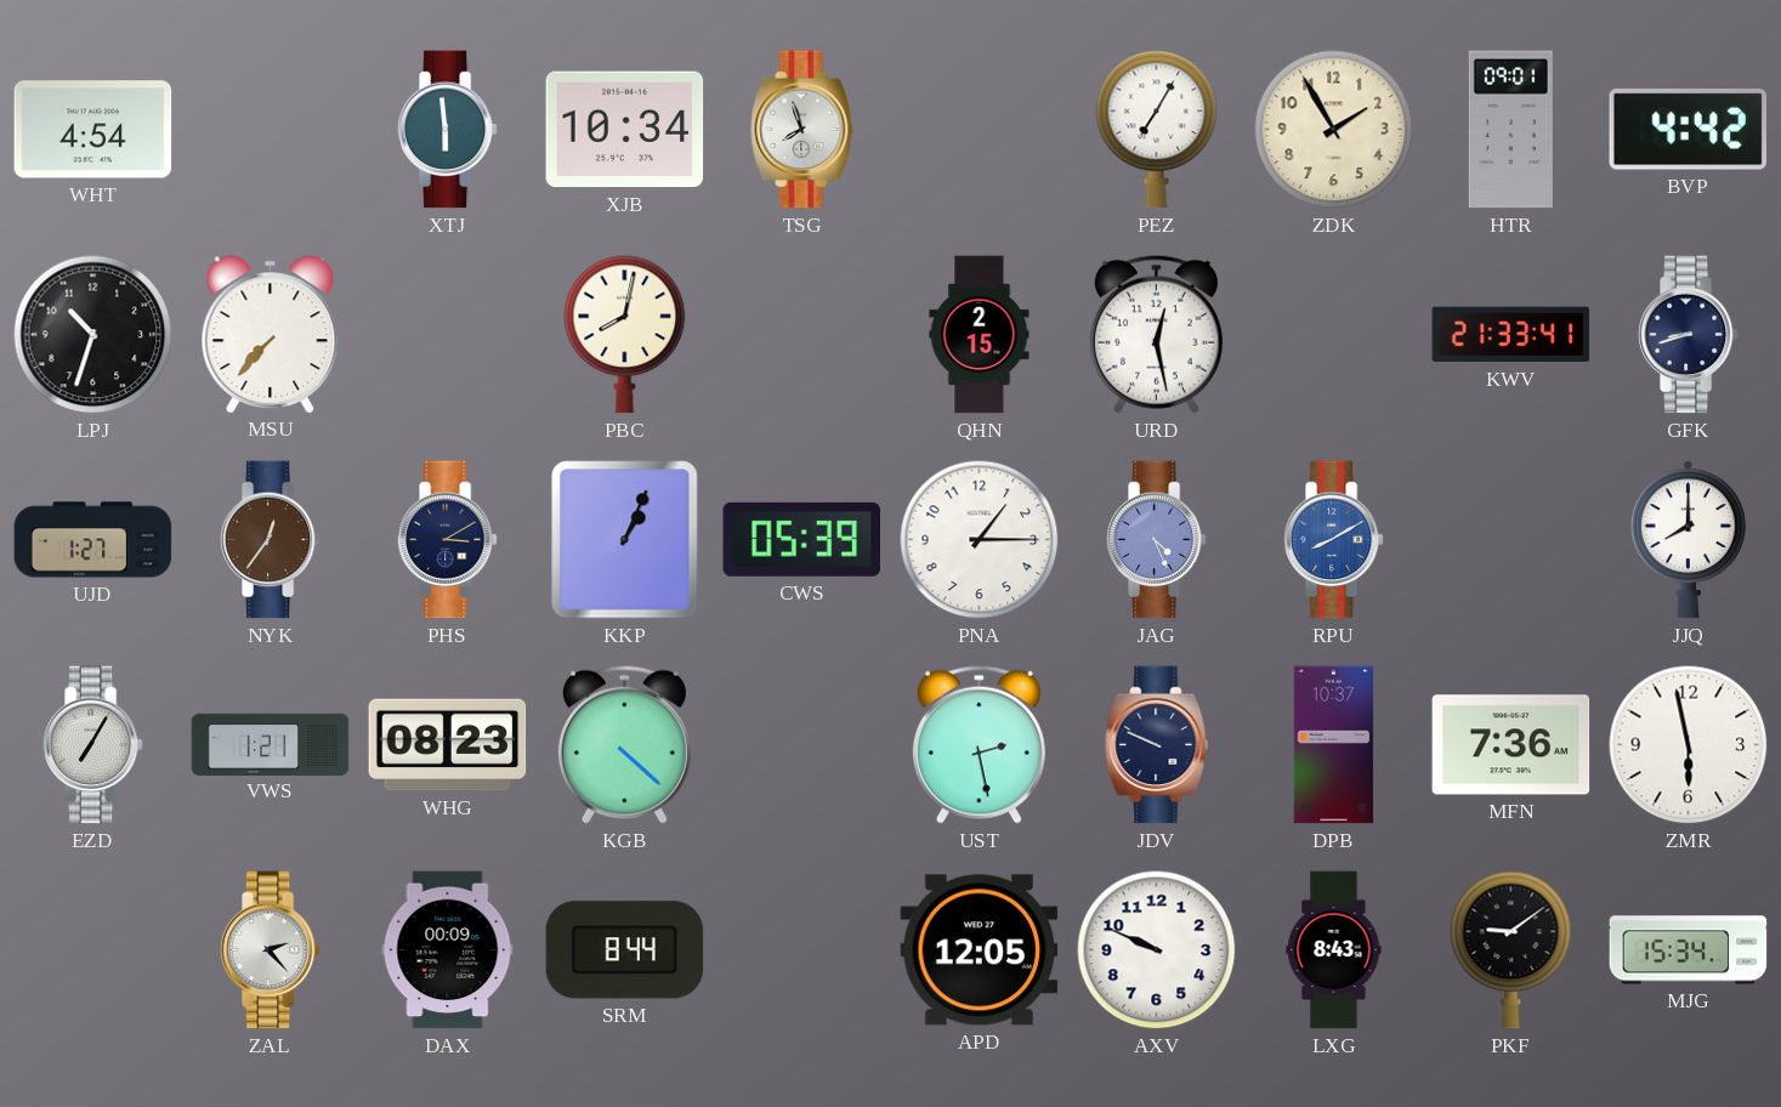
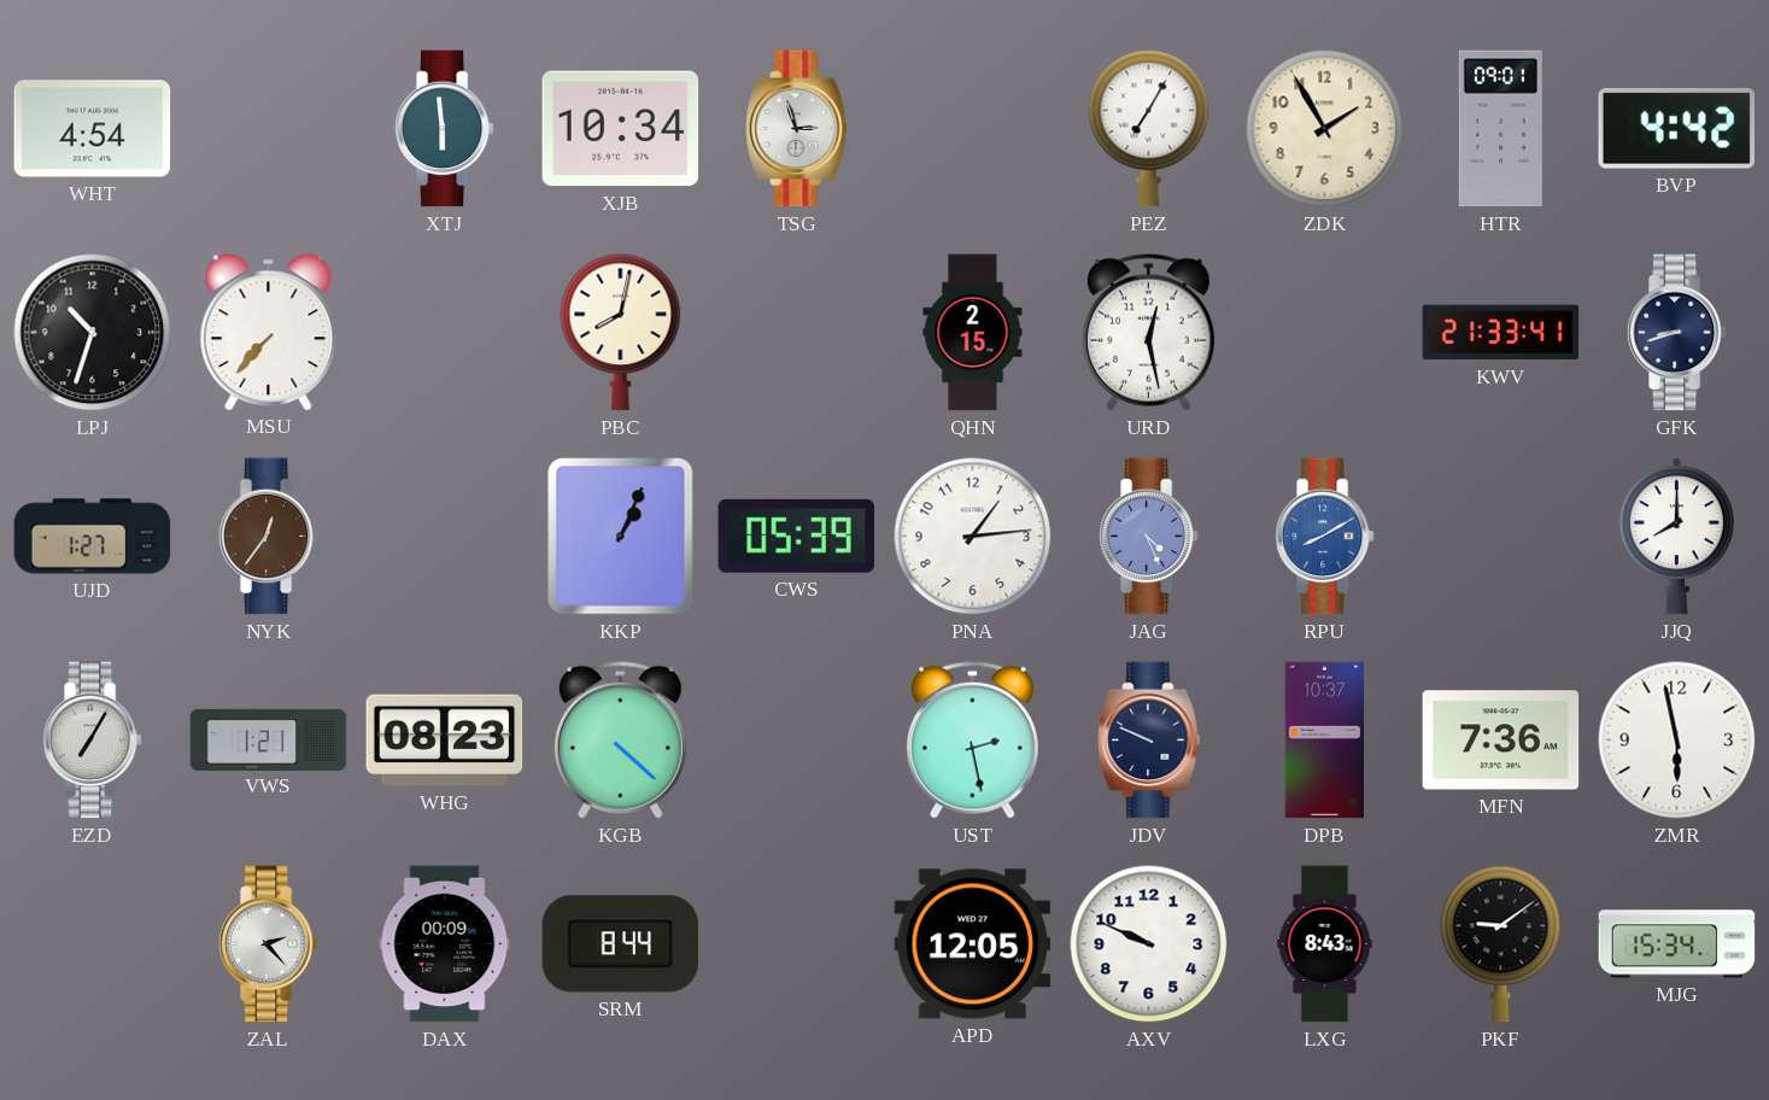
TSG: 7:57 -> 2:57 (797, 129)
PHS: 3:10 -> none (447, 540)
PNA: 1:15 -> 1:14 (973, 537)
